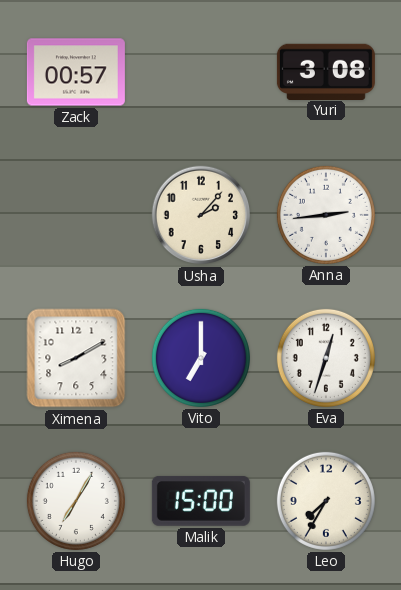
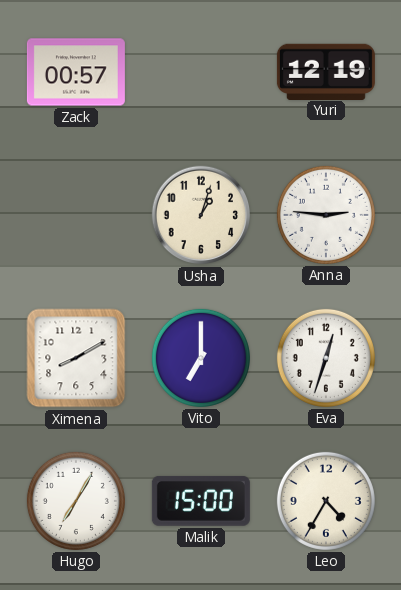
Yuri: 3:08 -> 12:19 (326, 71)
Usha: 2:07 -> 1:03 (201, 215)
Anna: 2:44 -> 2:46 (326, 215)
Leo: 7:35 -> 4:35 (326, 501)
